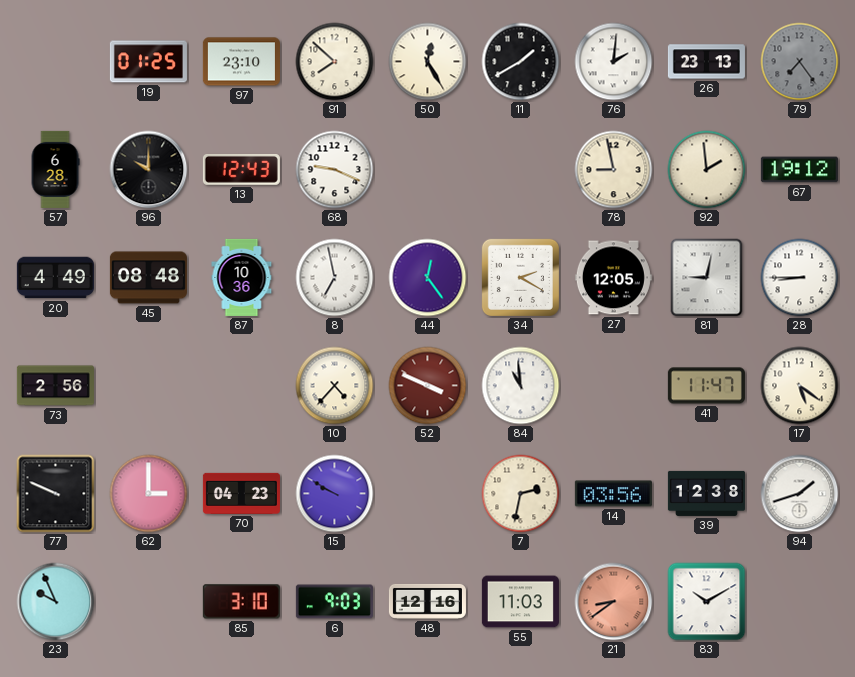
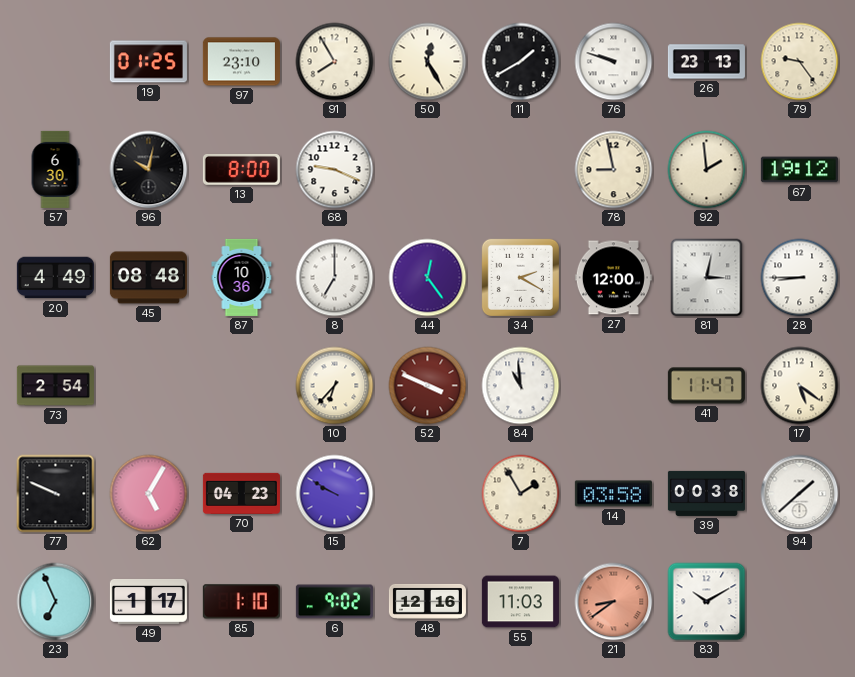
91: 7:52 -> 7:55 (335, 62)
76: 2:01 -> 9:48 (614, 62)
79: 7:24 -> 9:24 (800, 62)
79 dial: grey -> cream (800, 62)
57: 6:28 -> 6:30 (55, 169)
96: 10:00 -> 10:02 (149, 170)
13: 12:43 -> 8:00 (241, 169)
8: 6:58 -> 7:00 (335, 278)
27: 12:05 -> 12:00 (613, 278)
81: 9:02 -> 3:02 (707, 278)
73: 2:56 -> 2:54 (55, 386)
10: 4:37 -> 6:37 (335, 386)
62: 3:00 -> 5:05 (149, 494)
7: 2:32 -> 1:55 (521, 494)
14: 03:56 -> 03:58 (613, 494)
39: 12:38 -> 00:38 (706, 493)
94: 1:42 -> 1:38 (800, 494)
23: 9:56 -> 6:56 (56, 602)
49: none -> 1:17 (148, 601)
85: 3:10 -> 1:10 (241, 602)
6: 9:03 -> 9:02 (334, 602)
